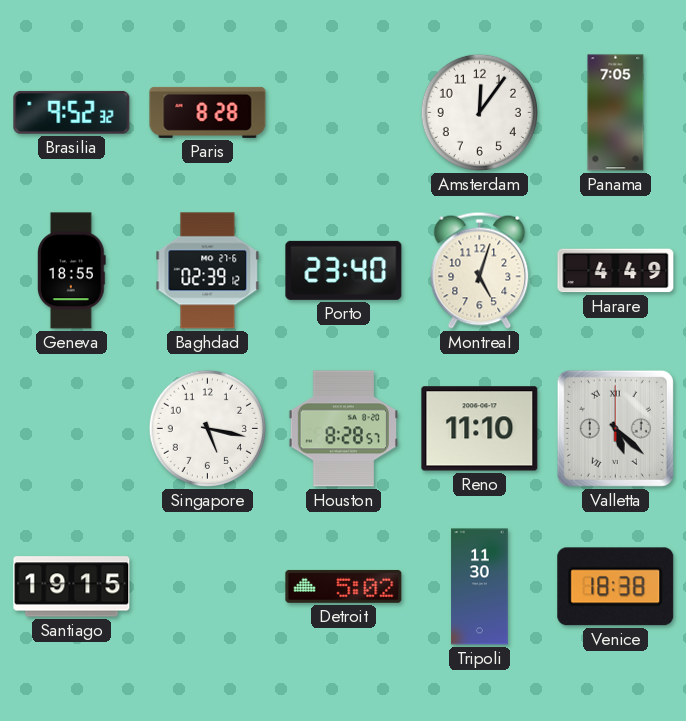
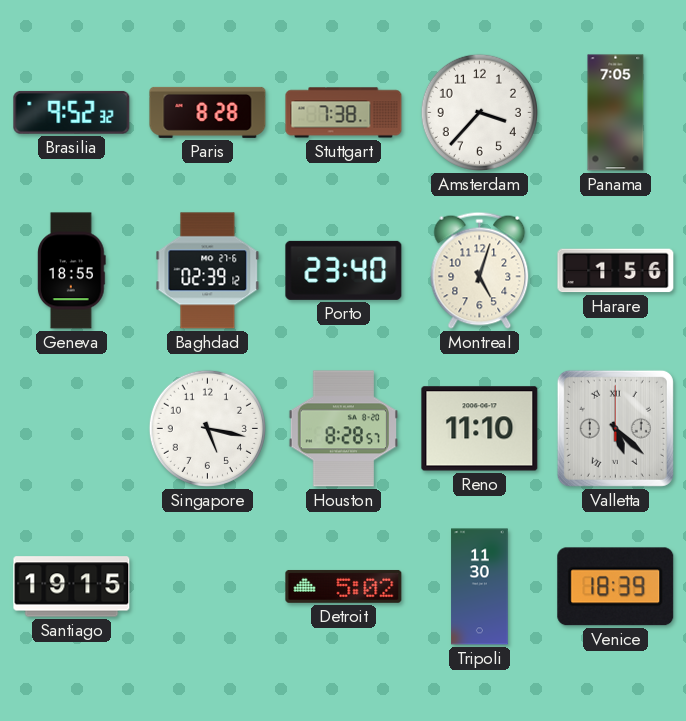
Stuttgart: none -> 7:38 (344, 113)
Amsterdam: 12:06 -> 3:37 (479, 112)
Harare: 4:49 -> 1:56 (616, 271)
Venice: 18:38 -> 18:39 (616, 587)
